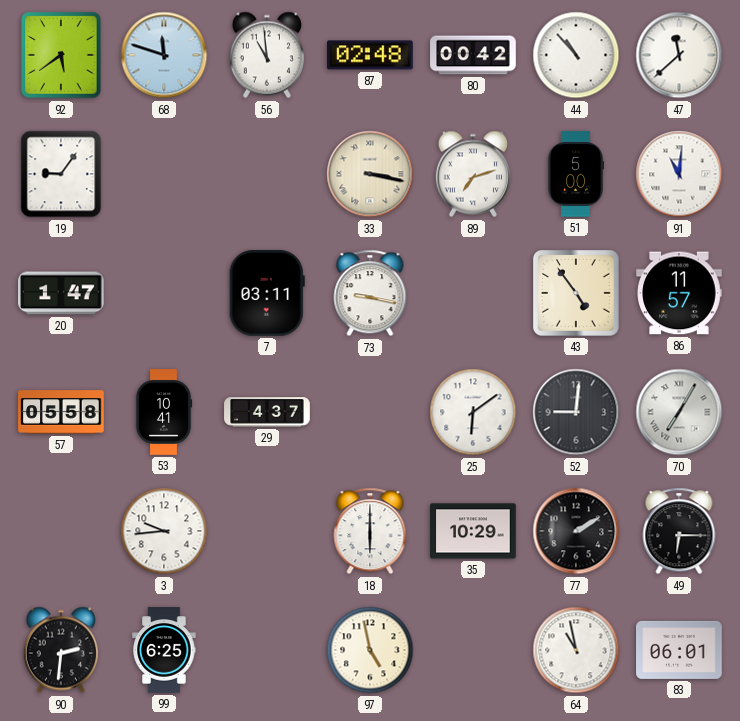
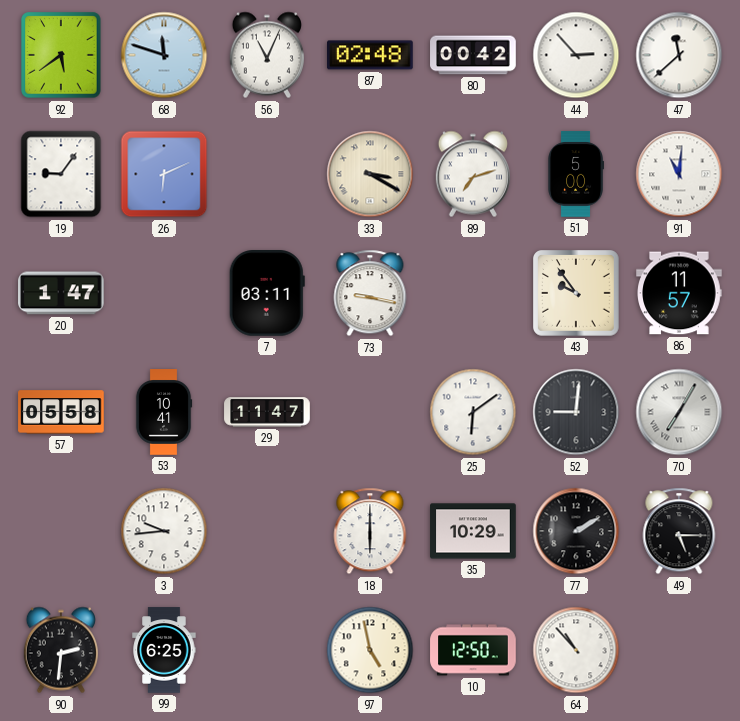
56: 10:59 -> 11:04 (267, 55)
44: 10:53 -> 2:53 (576, 55)
26: none -> 6:11 (164, 174)
33: 3:17 -> 3:20 (370, 174)
43: 4:54 -> 9:54 (577, 294)
29: 4:37 -> 11:47 (267, 412)
49: 6:15 -> 5:15 (679, 531)
10: none -> 12:50 (473, 650)
64: 10:58 -> 10:53 (576, 650)
83: 06:01 -> none (679, 650)
